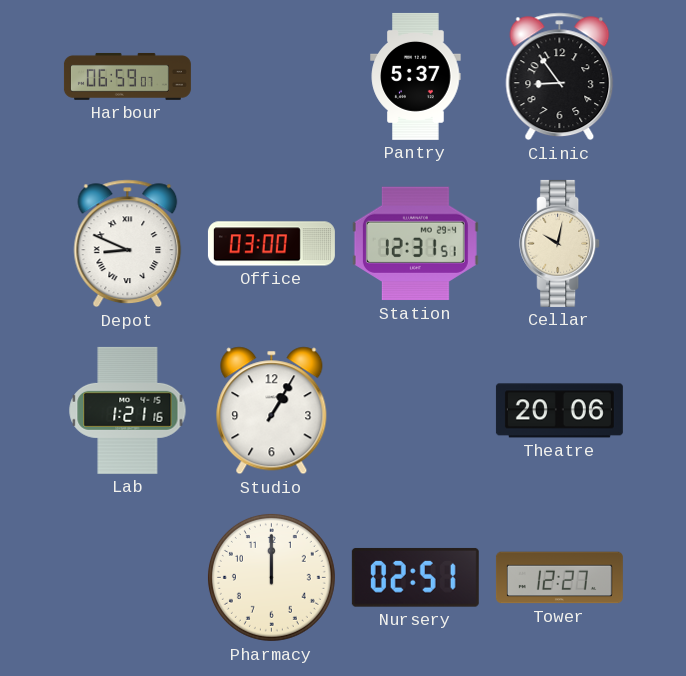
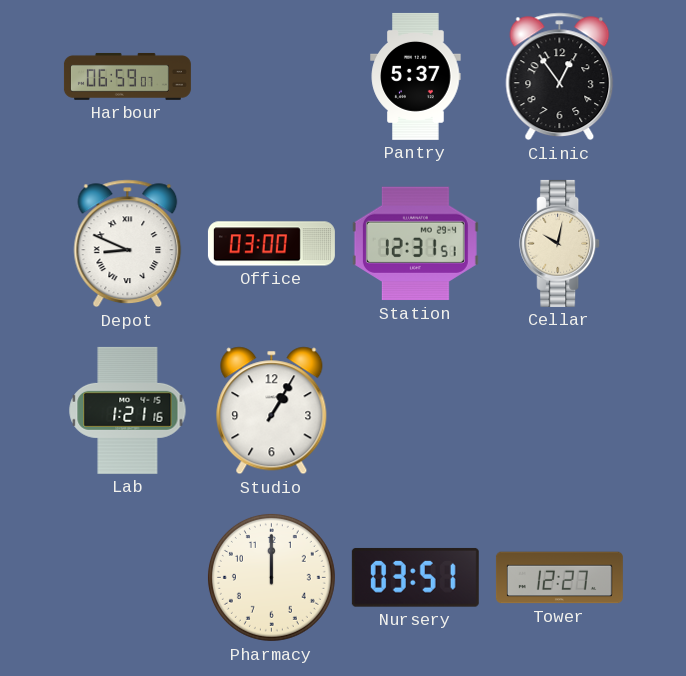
Clinic: 8:54 -> 12:54 (560, 77)
Theatre: 20:06 -> none (559, 411)
Nursery: 02:51 -> 03:51 (415, 577)
